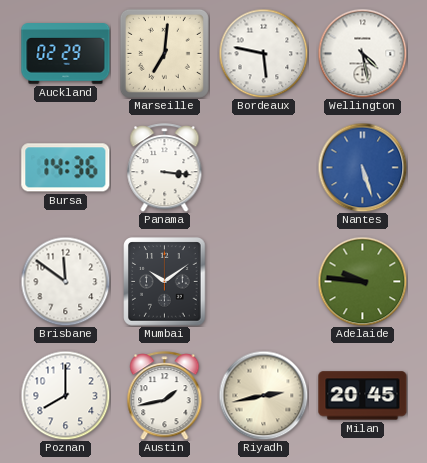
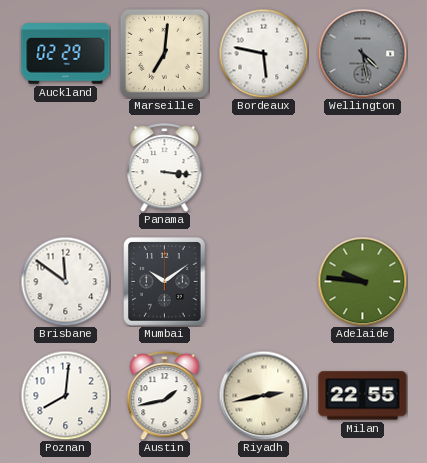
Wellington dial: white -> grey (362, 53)
Bursa: 14:36 -> none (66, 168)
Nantes: 5:27 -> none (362, 167)
Poznan: 8:00 -> 8:01 (65, 395)
Milan: 20:45 -> 22:55 (363, 396)
